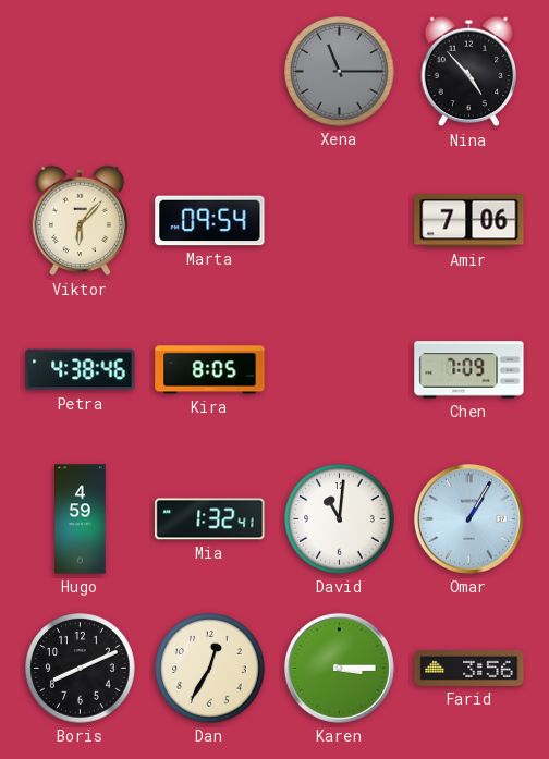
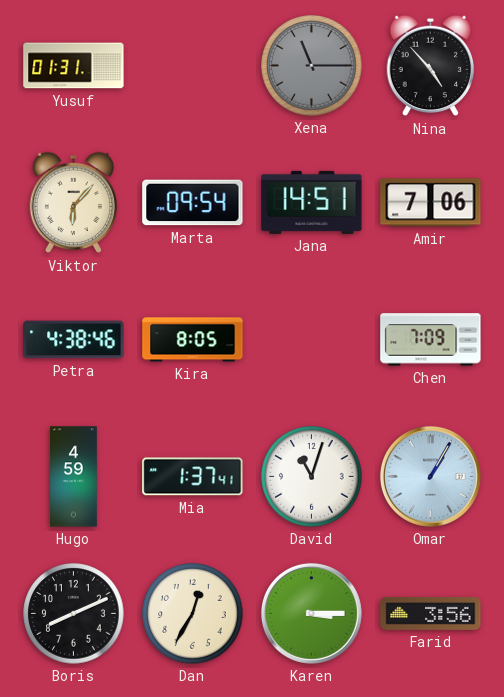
Yusuf: none -> 01:31 (74, 66)
Jana: none -> 14:51 (312, 202)
Mia: 1:32 -> 1:37 (193, 477)
David: 11:01 -> 11:03 (312, 477)
